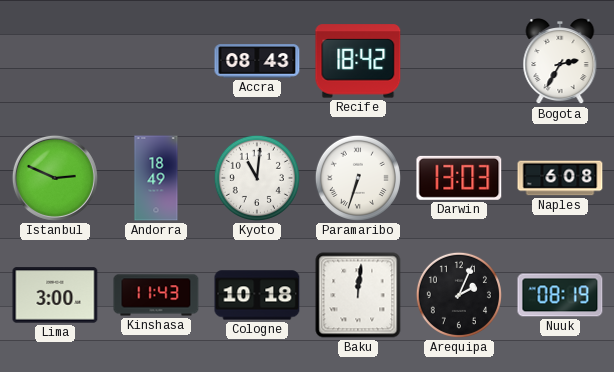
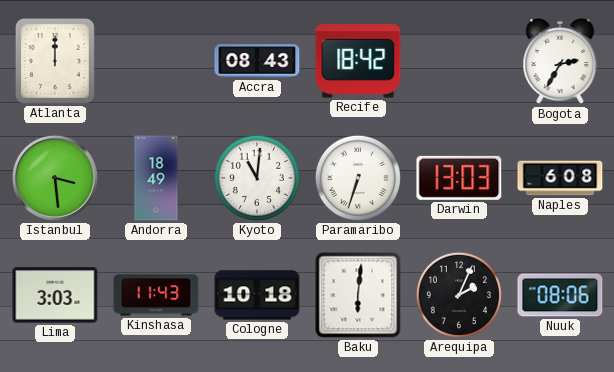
Atlanta: none -> 12:00 (55, 61)
Istanbul: 2:49 -> 3:29 (55, 178)
Lima: 3:00 -> 3:03 (55, 295)
Baku: 12:01 -> 6:01 (358, 295)
Nuuk: 08:19 -> 08:06 (560, 295)
